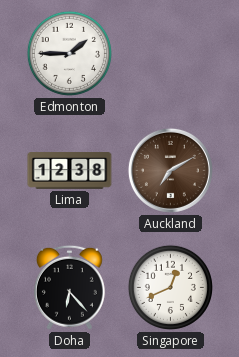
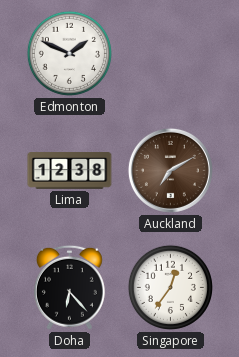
Edmonton: 1:45 -> 1:49 (69, 53)
Singapore: 12:41 -> 12:36 (170, 287)
